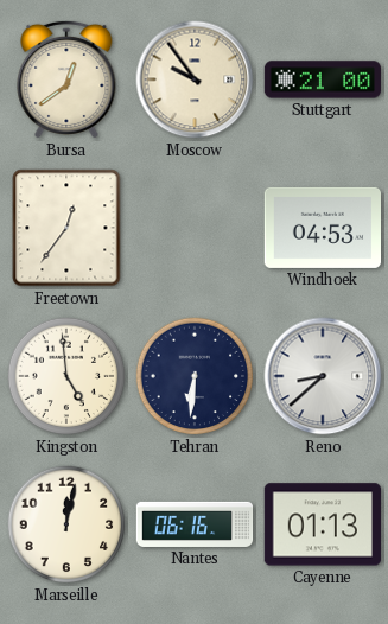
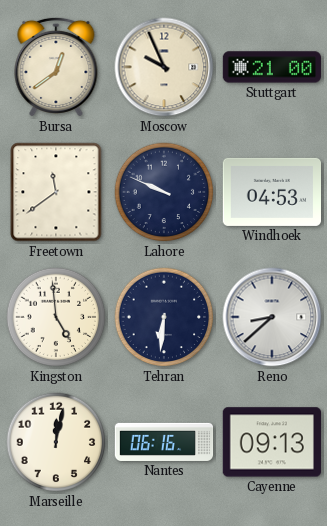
Moscow: 9:54 -> 9:56 (164, 67)
Freetown: 12:36 -> 11:39 (56, 192)
Lahore: none -> 9:49 (164, 192)
Cayenne: 01:13 -> 09:13 (271, 442)
